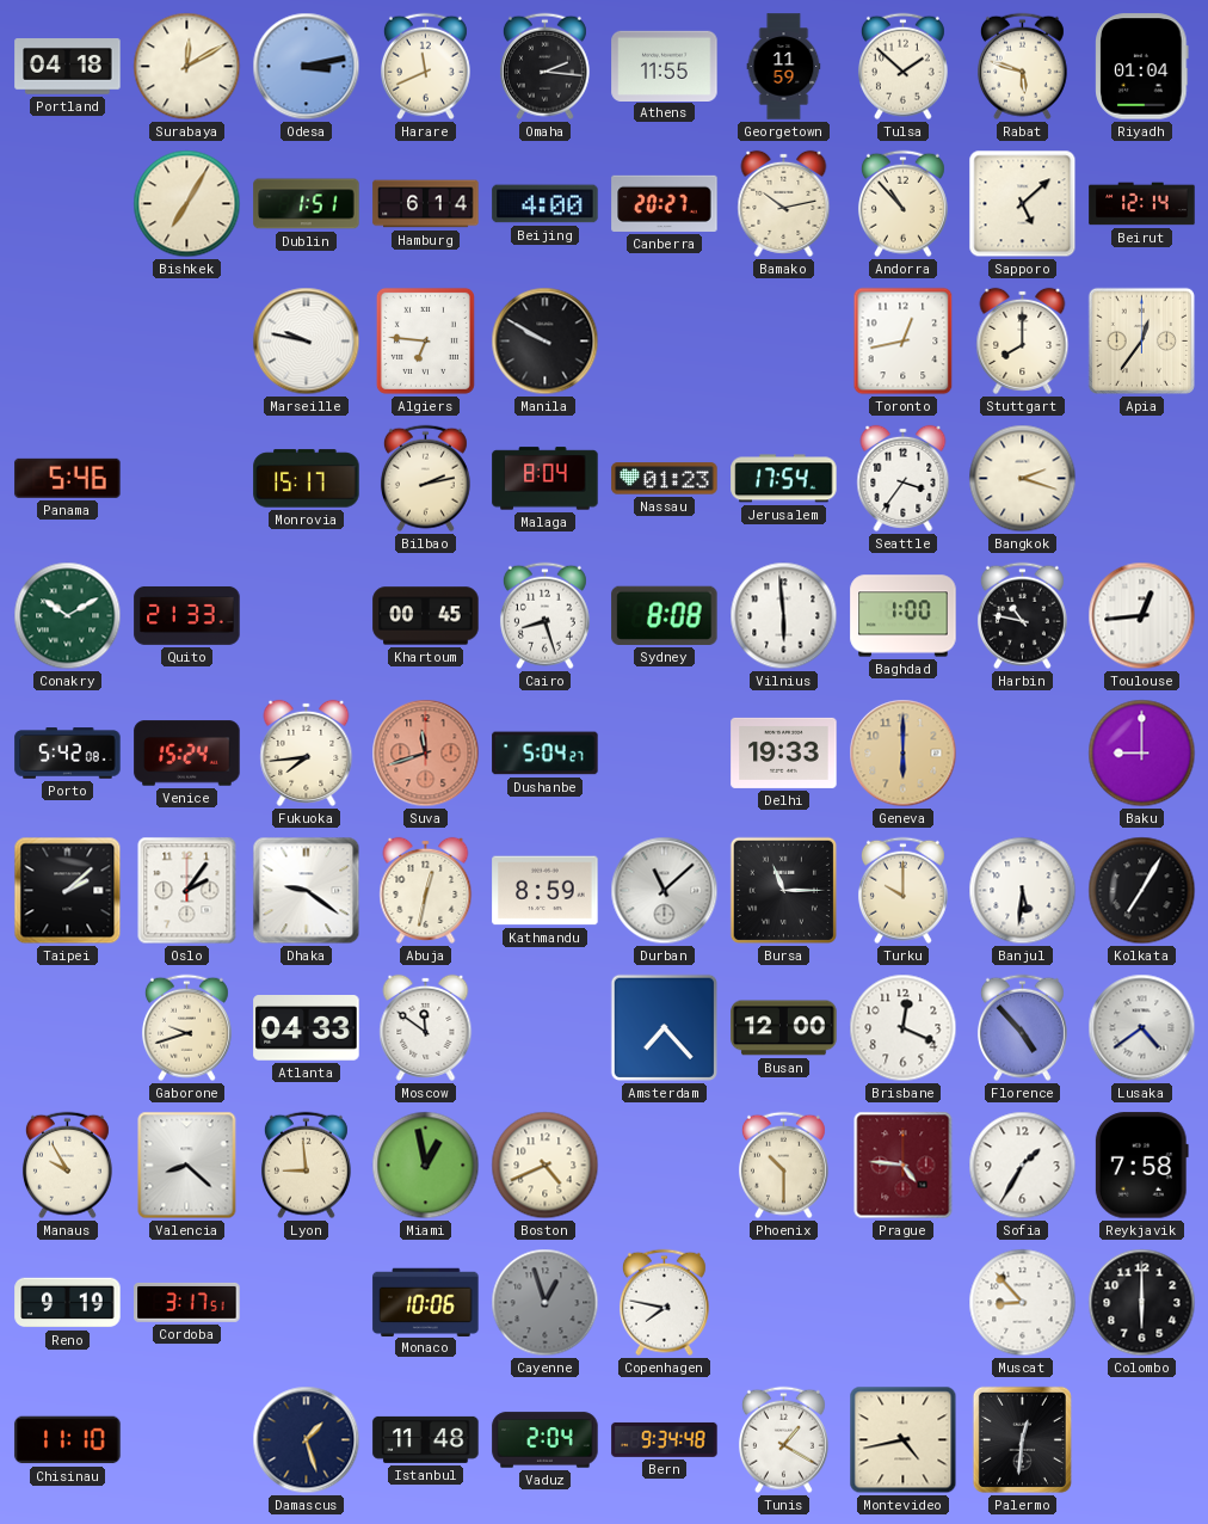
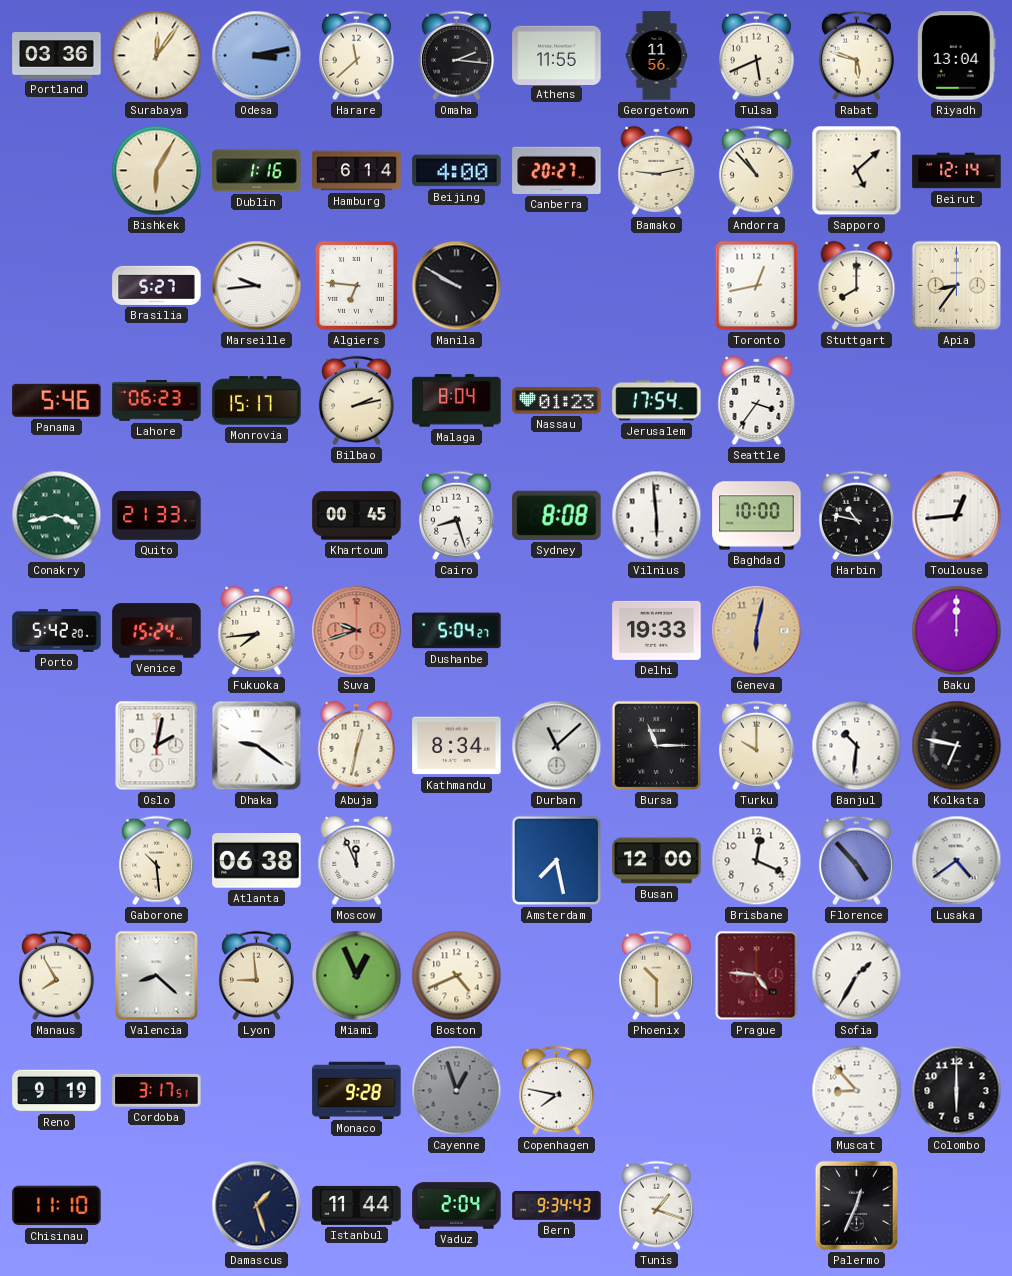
Portland: 04:18 -> 03:36 (57, 56)
Surabaya: 12:10 -> 12:06 (157, 56)
Harare: 11:41 -> 11:38 (356, 56)
Georgetown: 11:59 -> 11:56 (657, 56)
Tulsa: 1:52 -> 5:41 (756, 56)
Riyadh: 01:04 -> 13:04 (957, 56)
Bishkek: 7:05 -> 6:05 (157, 171)
Dublin: 1:51 -> 1:16 (257, 171)
Bamako: 10:13 -> 9:13 (657, 170)
Brasilia: none -> 5:27 (157, 285)
Marseille: 9:47 -> 9:44 (257, 286)
Apia: 12:36 -> 8:36 (956, 285)
Lahore: none -> 06:23 (157, 400)
Bangkok: 2:18 -> none (1023, 479)
Conakry: 10:10 -> 3:43 (57, 516)
Baghdad: 1:00 -> 10:00 (757, 516)
Porto: 5:42:08 -> 5:42:20 (57, 631)
Suva: 11:42 -> 9:42 (357, 631)
Geneva: 6:00 -> 6:02 (757, 631)
Baku: 9:00 -> 12:00 (957, 631)
Taipei: 2:08 -> none (68, 891)
Oslo: 2:06 -> 2:02 (157, 746)
Kathmandu: 8:59 -> 8:34 (457, 746)
Banjul: 5:31 -> 10:31 (857, 746)
Kolkata: 7:05 -> 6:47 (957, 746)
Gaborone: 9:42 -> 10:29 (156, 861)
Atlanta: 04:33 -> 06:38 (257, 861)
Moscow: 11:51 -> 11:56 (357, 860)
Amsterdam: 7:23 -> 7:28 (556, 860)
Manaus: 9:55 -> 7:55 (56, 976)
Miami: 12:58 -> 12:56 (357, 976)
Reykjavik: 7:58 -> none (1141, 1166)
Monaco: 10:06 -> 9:28 (357, 1090)
Istanbul: 11:48 -> 11:44 (357, 1205)
Bern: 9:34:48 -> 9:34:43 (557, 1206)
Tunis: 1:20 -> 1:18 (656, 1206)
Montevideo: 4:43 -> none (904, 1440)
Palermo: 12:31 -> 12:34 (856, 1205)
